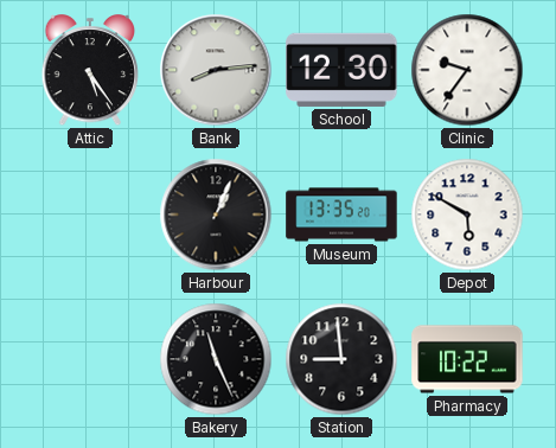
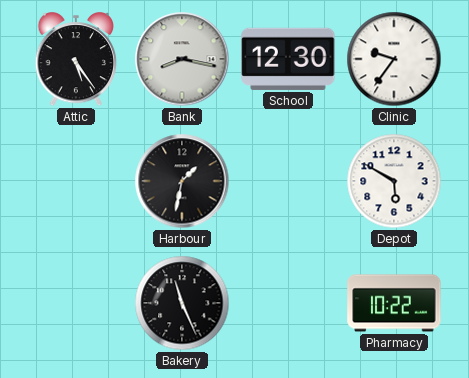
Bank: 8:14 -> 8:17 (182, 59)
Harbour: 1:04 -> 1:32 (182, 181)
Museum: 13:35 -> none (341, 215)
Station: 8:59 -> none (341, 359)
